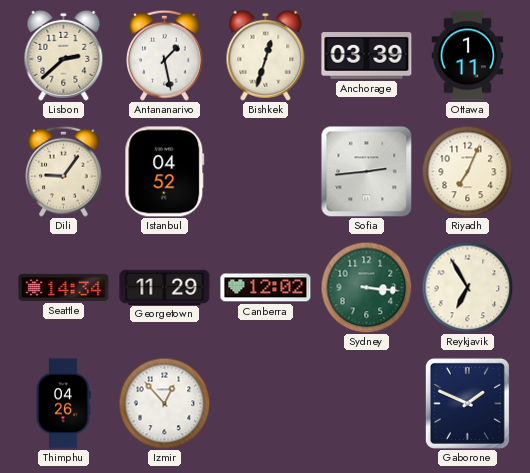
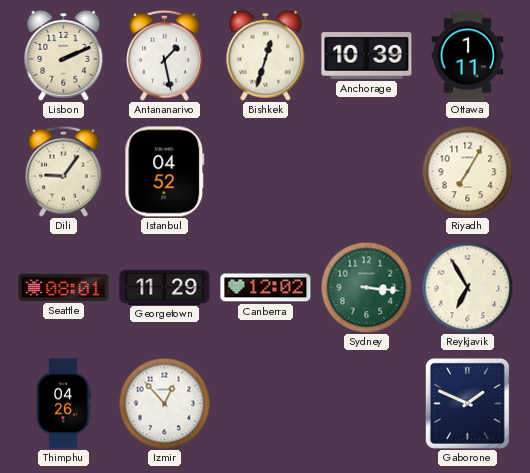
Lisbon: 2:38 -> 2:11 (64, 55)
Anchorage: 03:39 -> 10:39 (367, 56)
Sofia: 2:44 -> none (366, 171)
Riyadh: 7:04 -> 7:05 (467, 171)
Seattle: 14:34 -> 08:01 (64, 287)
